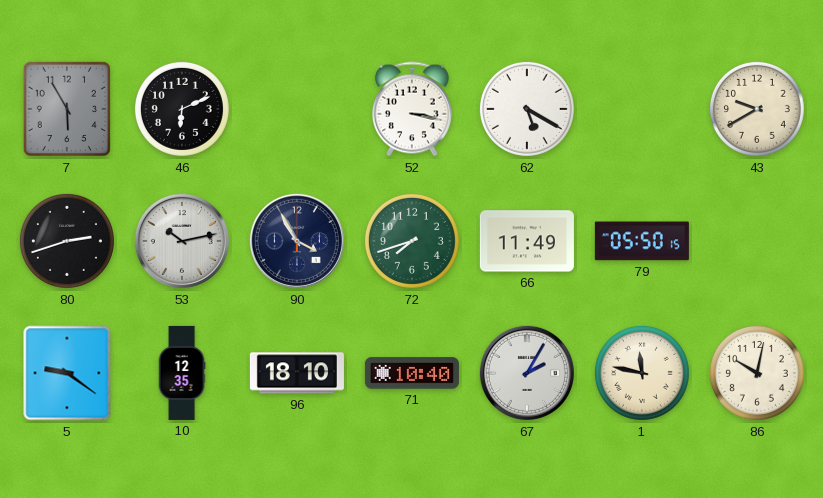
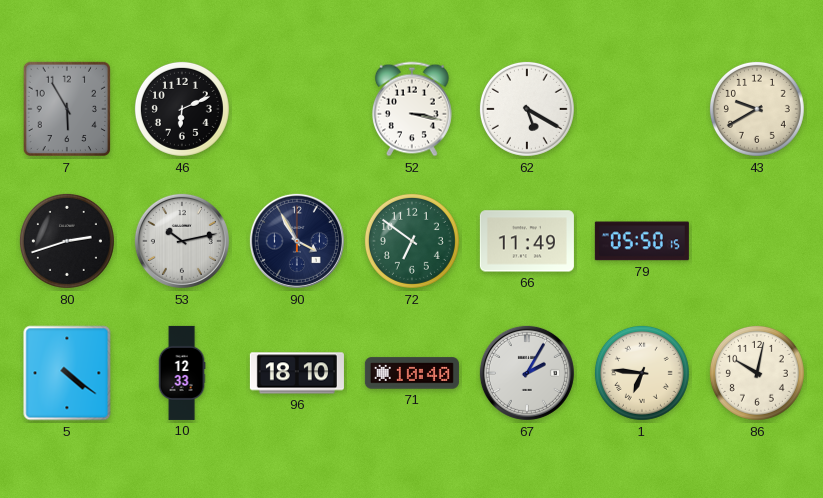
72: 7:42 -> 6:51 (412, 241)
5: 9:21 -> 4:21 (67, 373)
10: 12:35 -> 12:33 (182, 373)
1: 11:47 -> 6:46 (642, 373)
